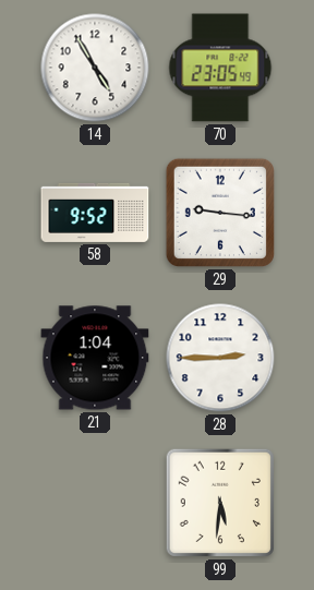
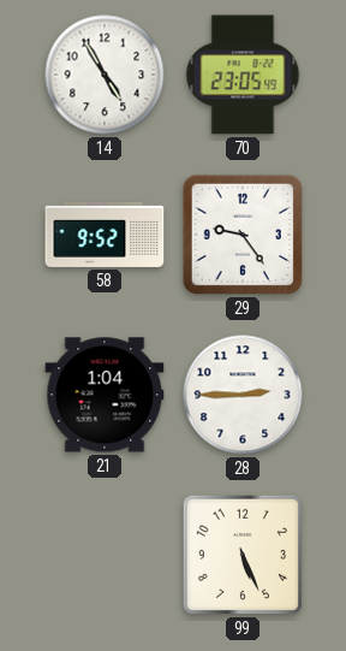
29: 9:16 -> 9:24 (243, 235)
99: 5:31 -> 5:26 (243, 555)
